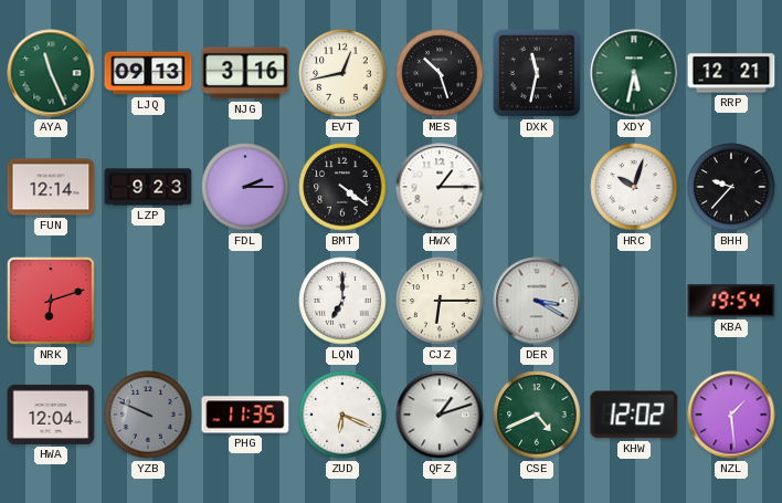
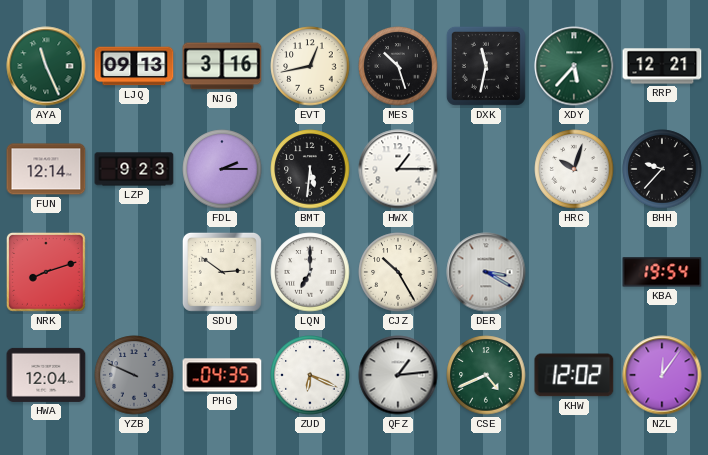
XDY: 5:32 -> 5:37 (574, 66)
BMT: 4:21 -> 5:31 (310, 169)
NRK: 6:12 -> 8:12 (46, 272)
SDU: none -> 2:51 (222, 272)
CJZ: 6:15 -> 10:25 (398, 272)
PHG: 11:35 -> 04:35 (222, 375)
QFZ: 1:12 -> 1:14 (398, 375)
NZL: 1:29 -> 12:06 (662, 375)
